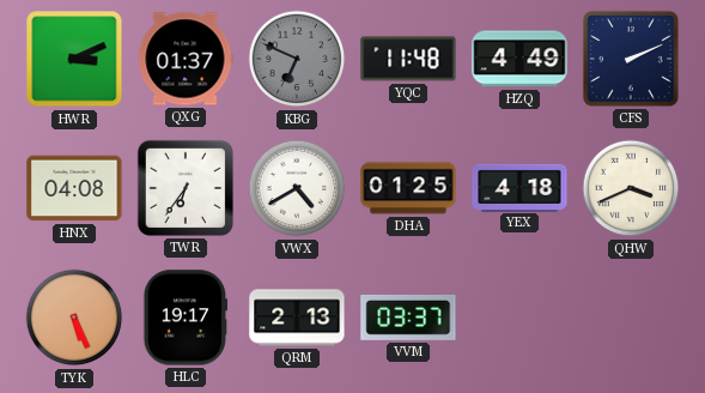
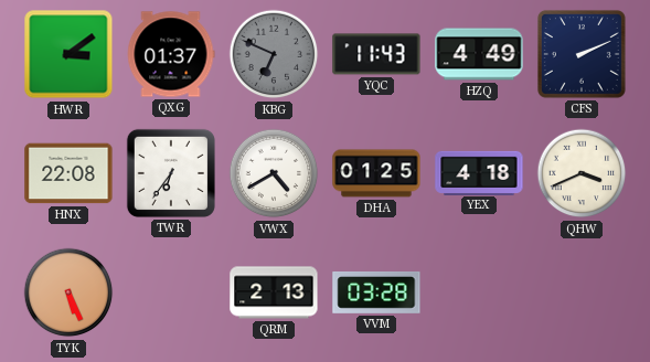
HWR: 3:11 -> 3:09 (68, 54)
YQC: 11:48 -> 11:43 (376, 54)
HNX: 04:08 -> 22:08 (68, 173)
HLC: 19:17 -> none (184, 318)
VVM: 03:37 -> 03:28 (376, 292)
